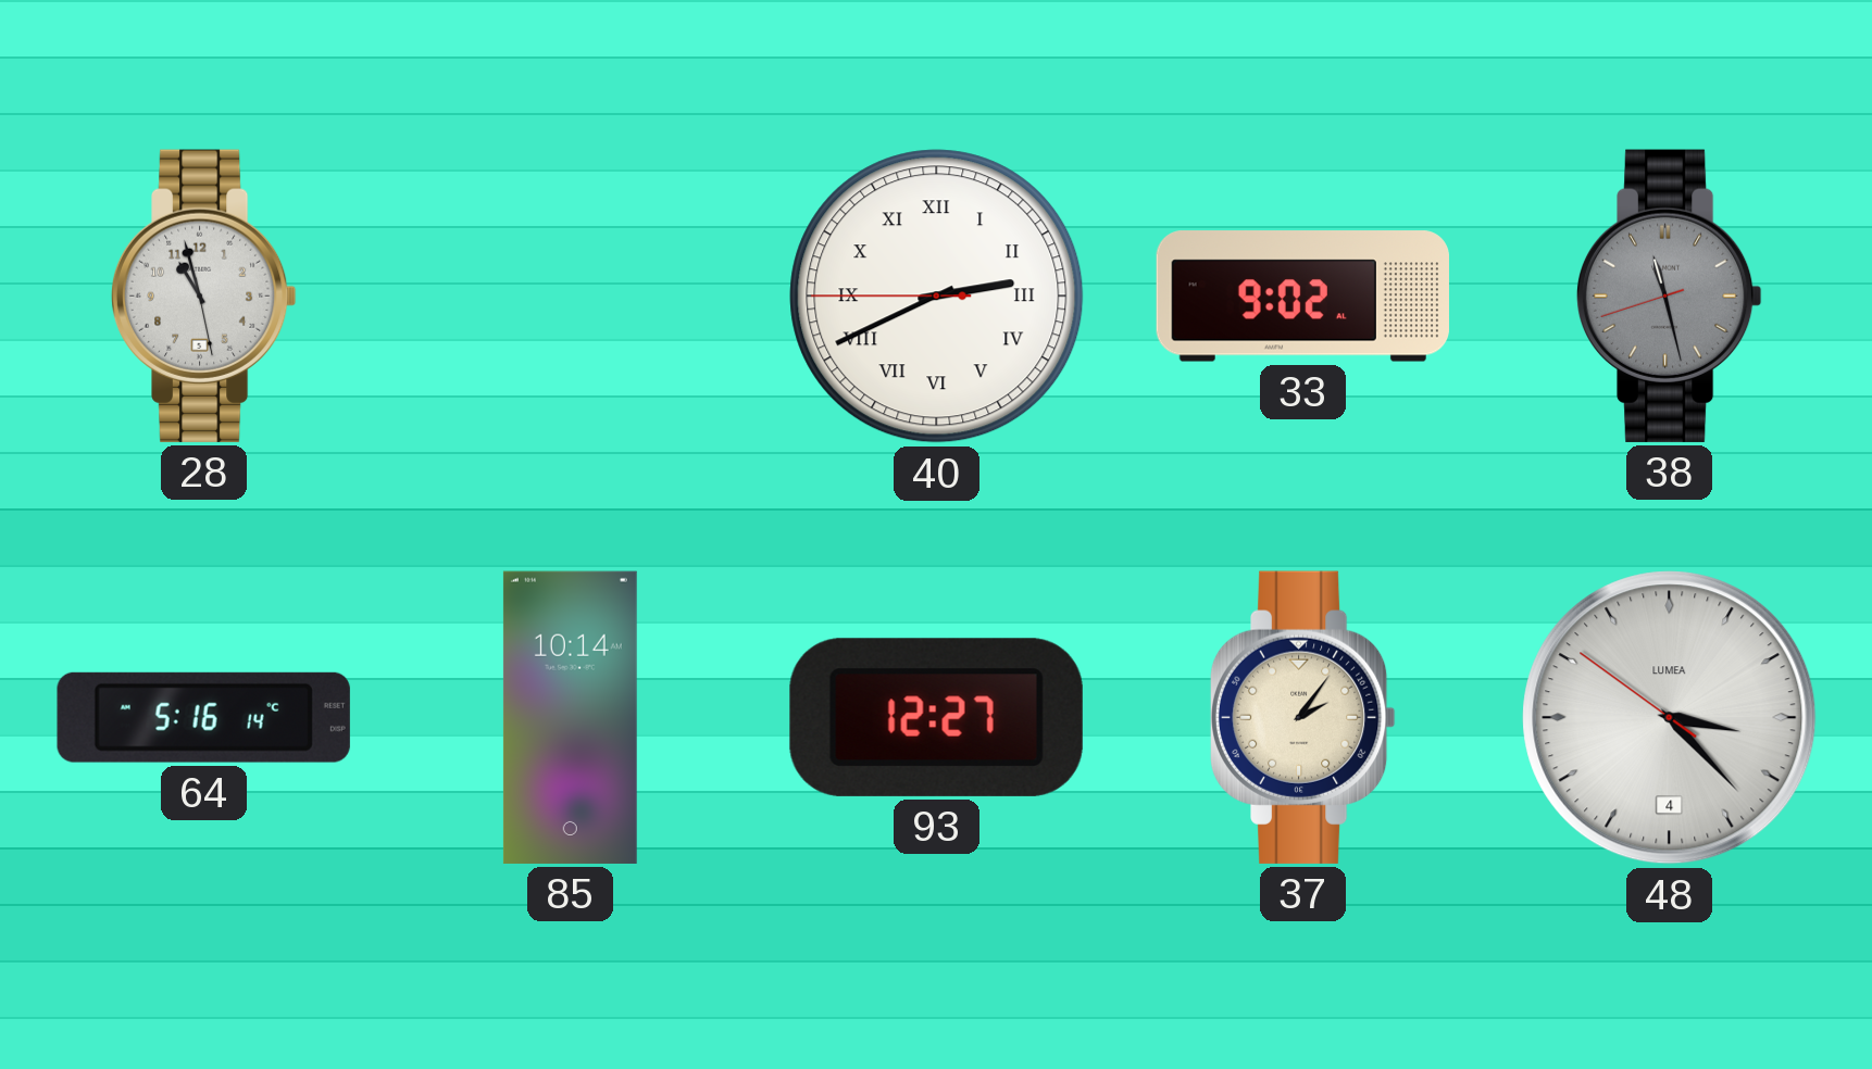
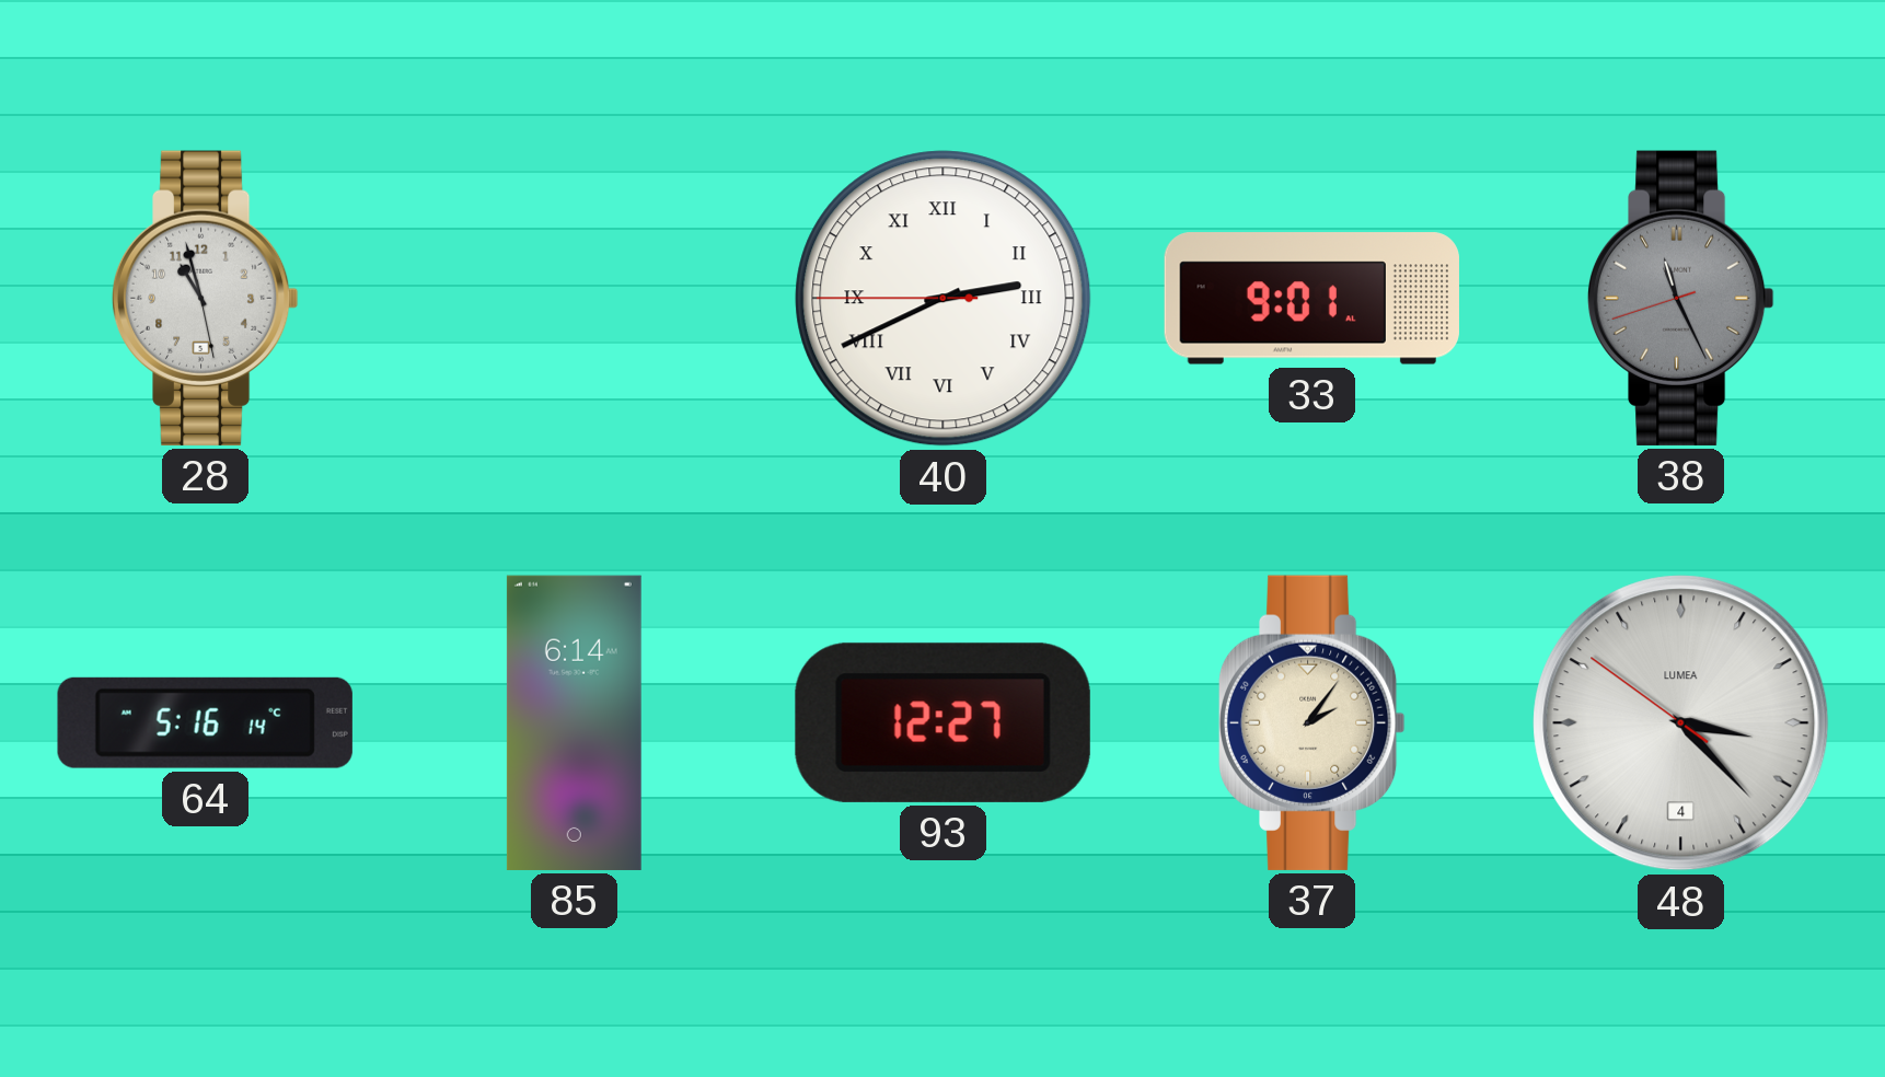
33: 9:02 -> 9:01 (1311, 299)
38: 11:27 -> 11:25 (1680, 298)
85: 10:14 -> 6:14 (574, 722)
